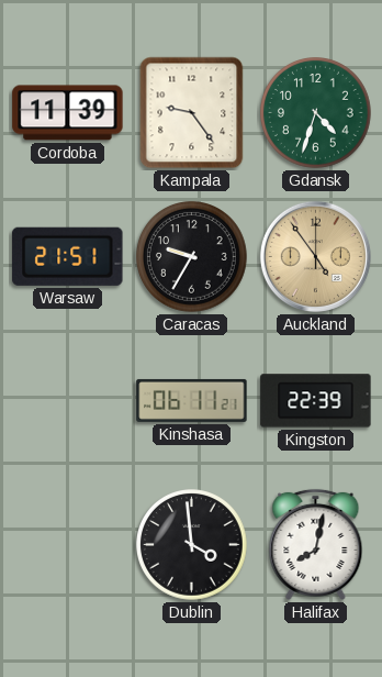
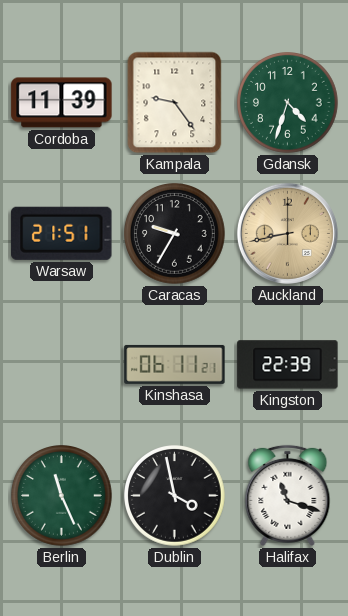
Auckland: 4:54 -> 8:43 (287, 233)
Berlin: none -> 11:26 (62, 496)
Dublin: 3:59 -> 3:58 (175, 496)
Halifax: 8:02 -> 11:18 (288, 495)
